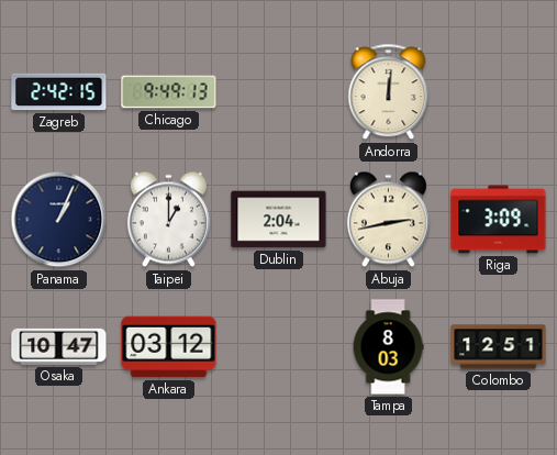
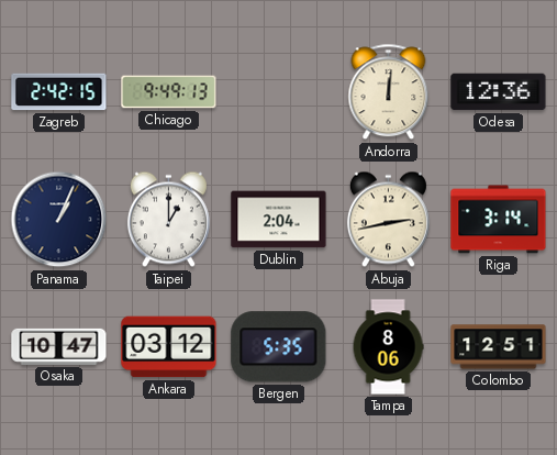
Odesa: none -> 12:36 (499, 92)
Riga: 3:09 -> 3:14 (499, 220)
Bergen: none -> 5:35 (279, 347)
Tampa: 8:03 -> 8:06 (388, 347)
